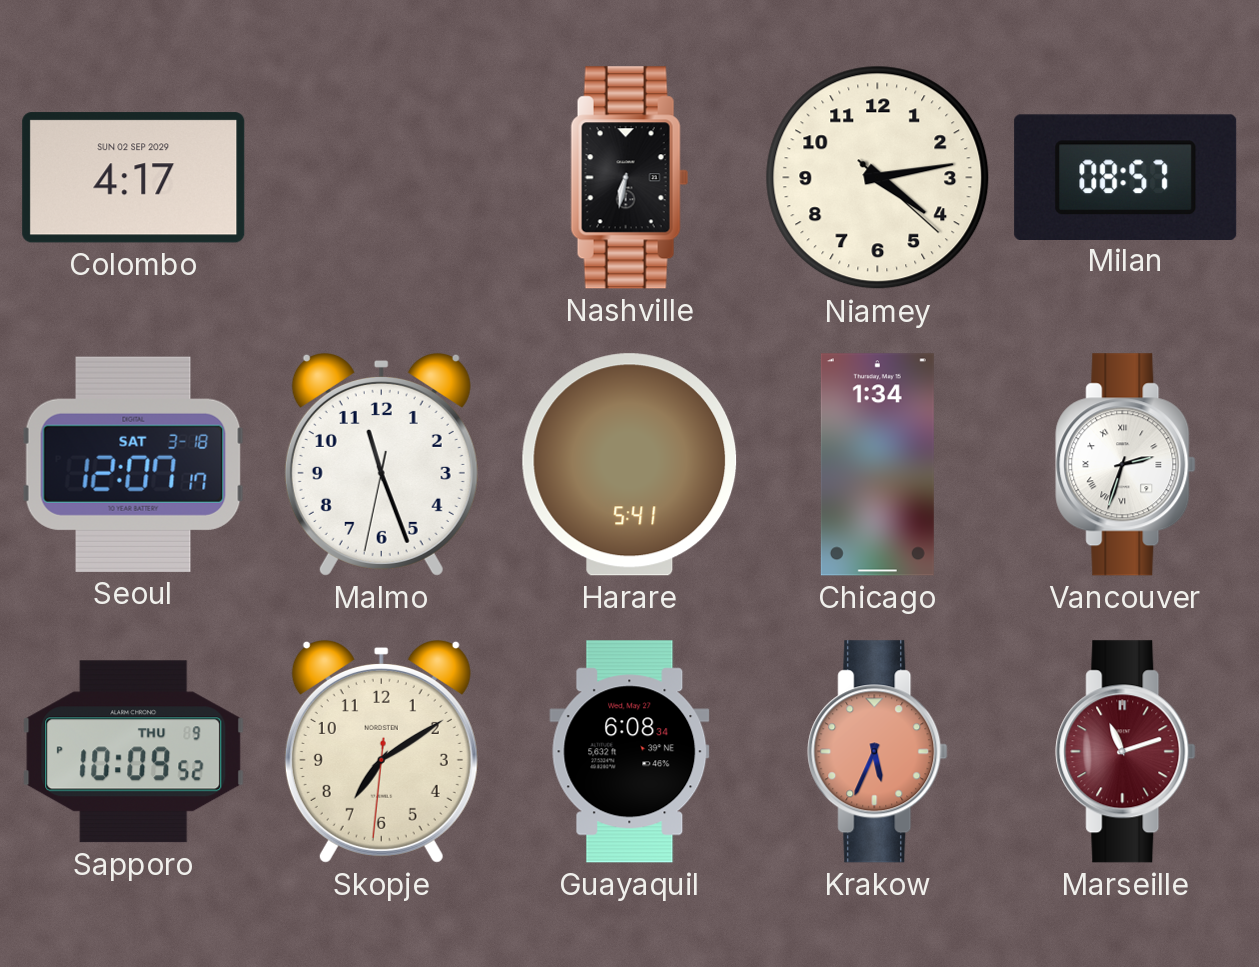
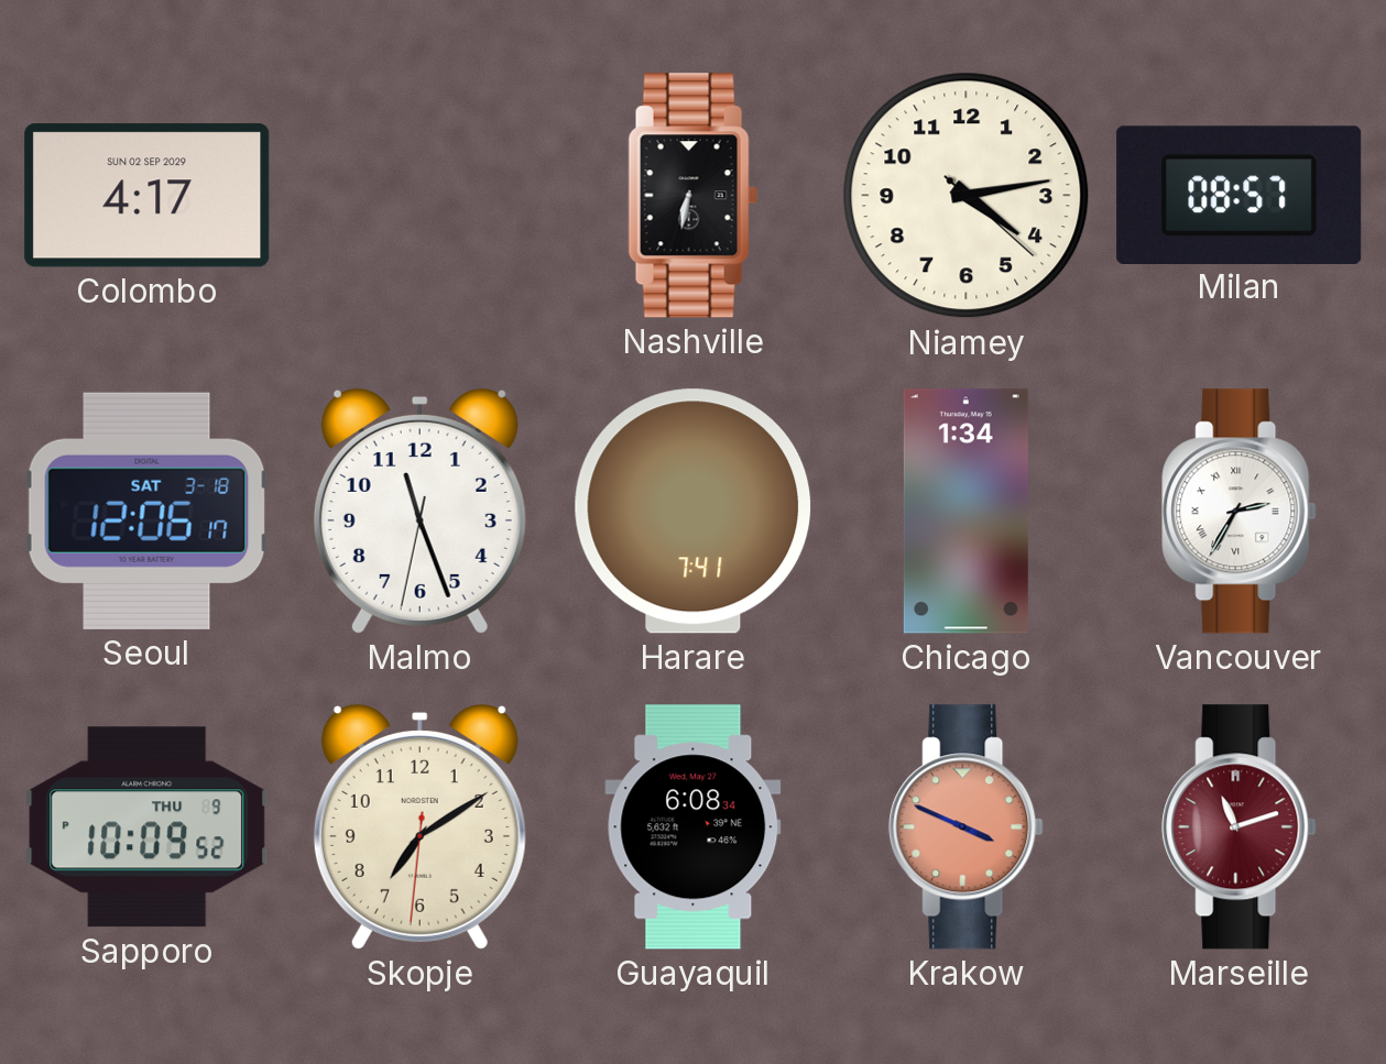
Seoul: 12:07 -> 12:06 (146, 511)
Harare: 5:41 -> 7:41 (694, 512)
Vancouver: 2:33 -> 2:35 (1240, 512)
Krakow: 5:34 -> 3:49 (967, 827)
